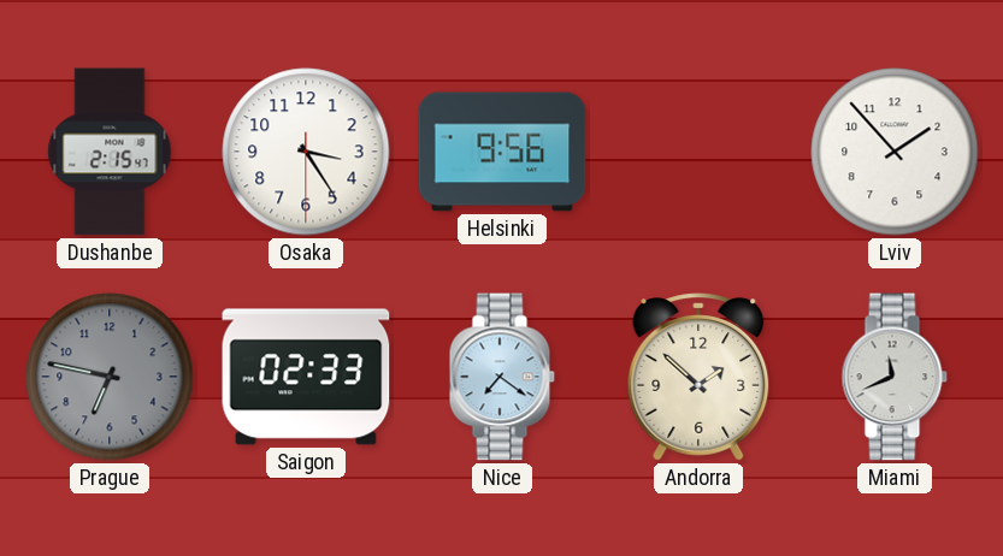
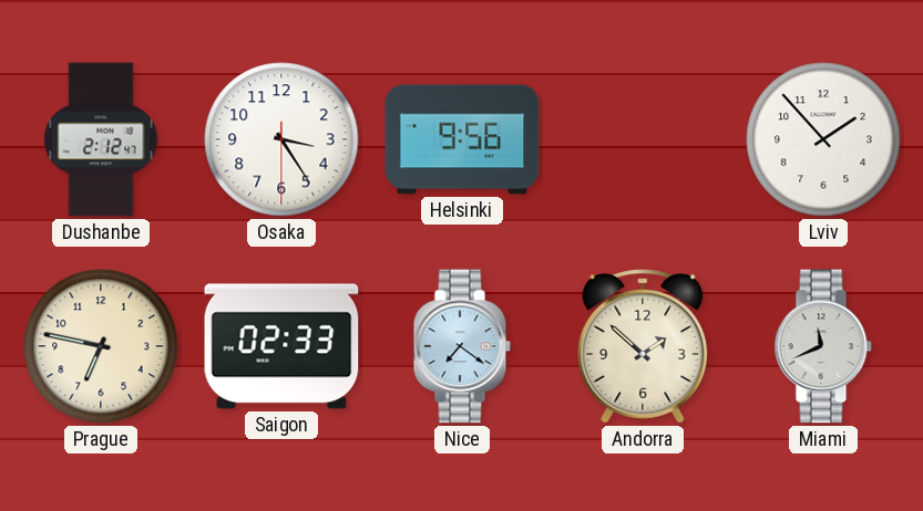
Dushanbe: 2:15 -> 2:12 (101, 139)
Prague dial: grey -> cream (101, 346)
